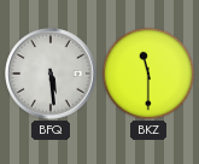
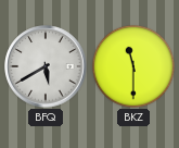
BFQ: 5:29 -> 5:40 (46, 66)
